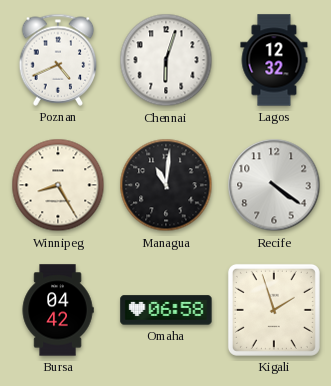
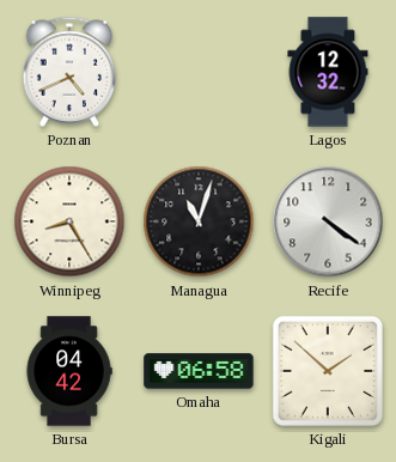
Chennai: 6:03 -> none (166, 60)
Managua: 11:01 -> 11:03 (199, 221)
Kigali: 1:57 -> 1:52 (328, 371)
